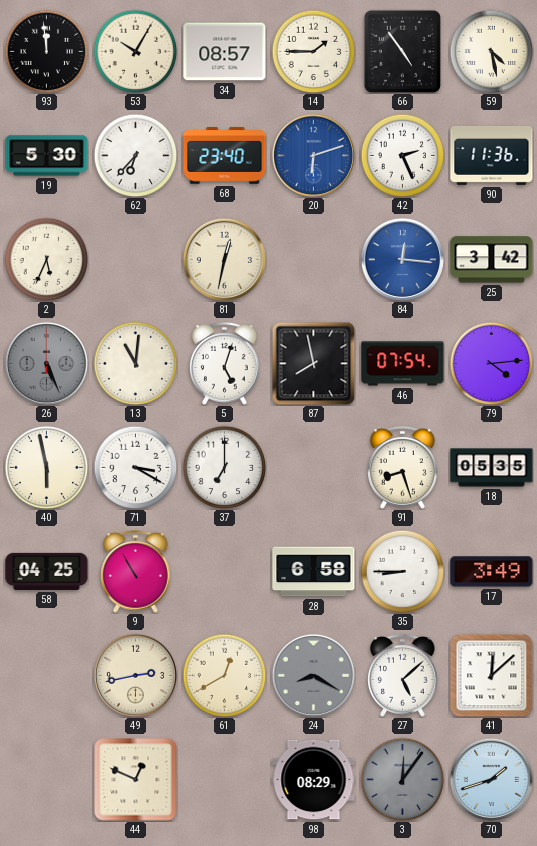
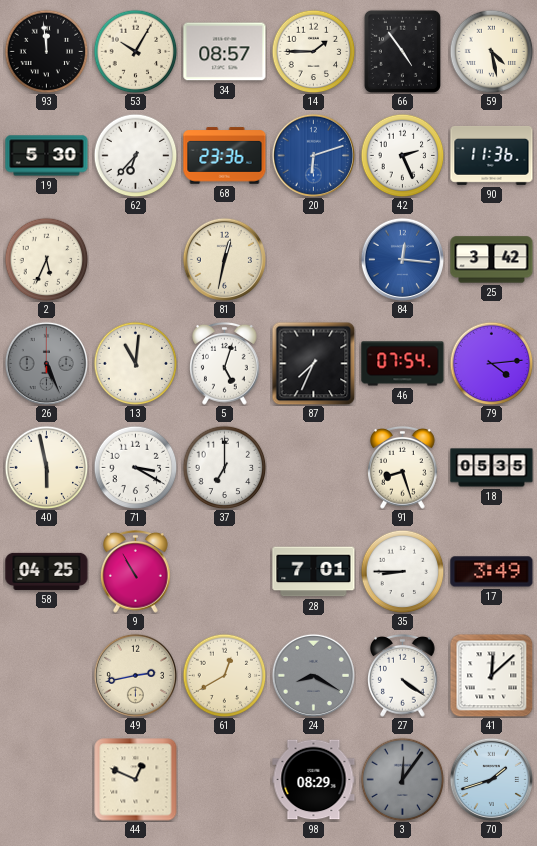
68: 23:40 -> 23:36 (225, 156)
87: 7:58 -> 7:34 (313, 363)
28: 6:58 -> 7:01 (314, 572)
27: 5:08 -> 4:21 (403, 675)
